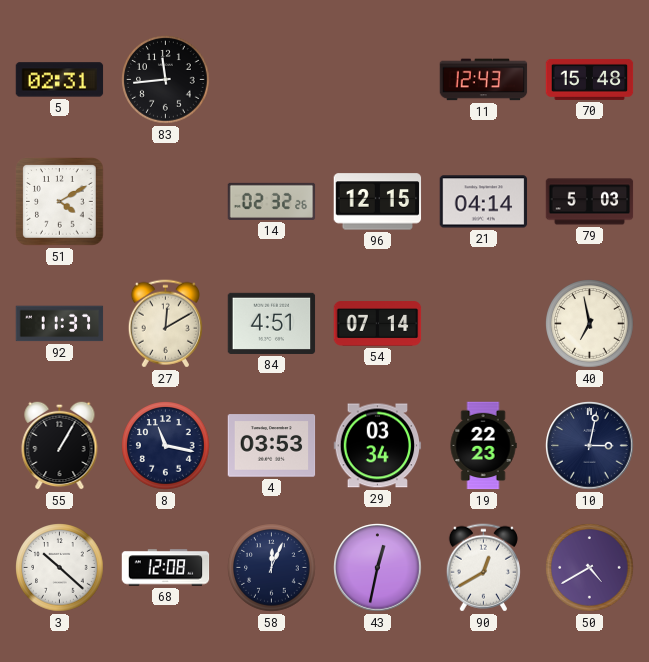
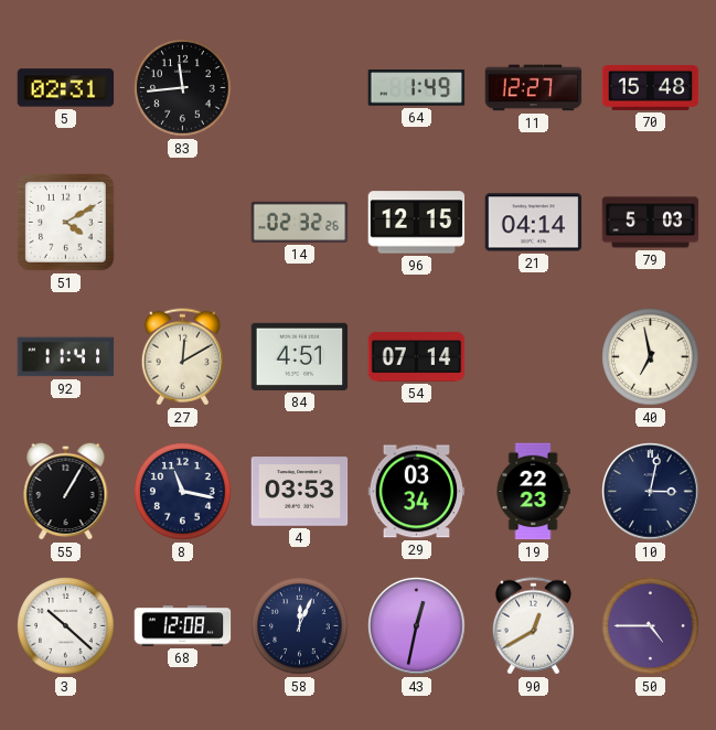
64: none -> 1:49 (417, 88)
11: 12:43 -> 12:27 (534, 88)
92: 11:37 -> 11:41 (66, 357)
50: 4:40 -> 4:45 (651, 626)
